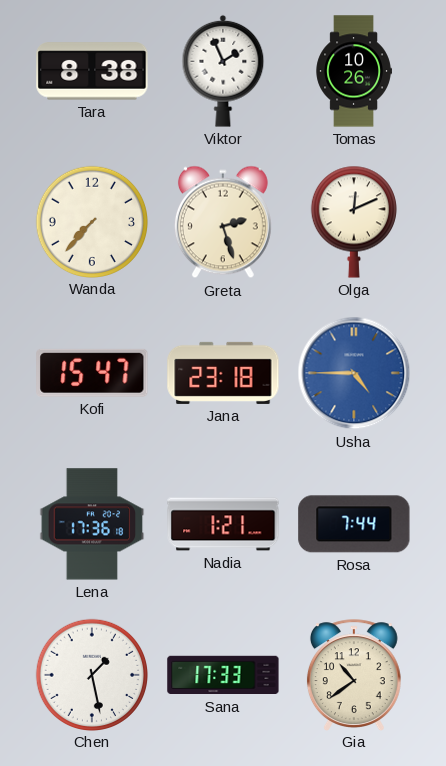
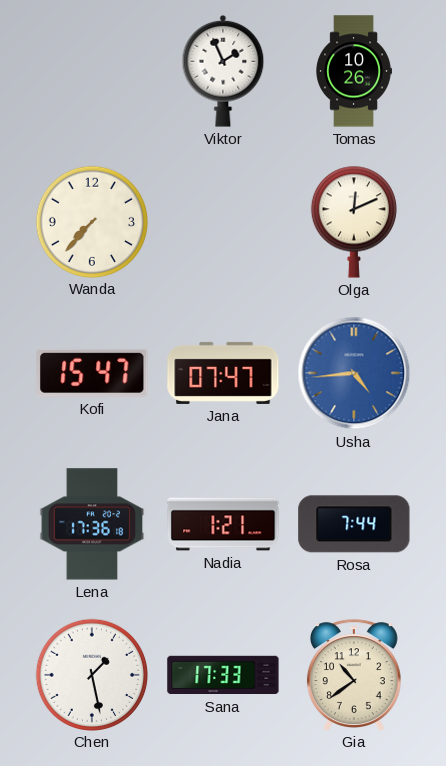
Tara: 8:38 -> none (92, 71)
Greta: 2:27 -> none (223, 222)
Jana: 23:18 -> 07:47 (223, 373)
Usha: 4:45 -> 4:44 (354, 373)
